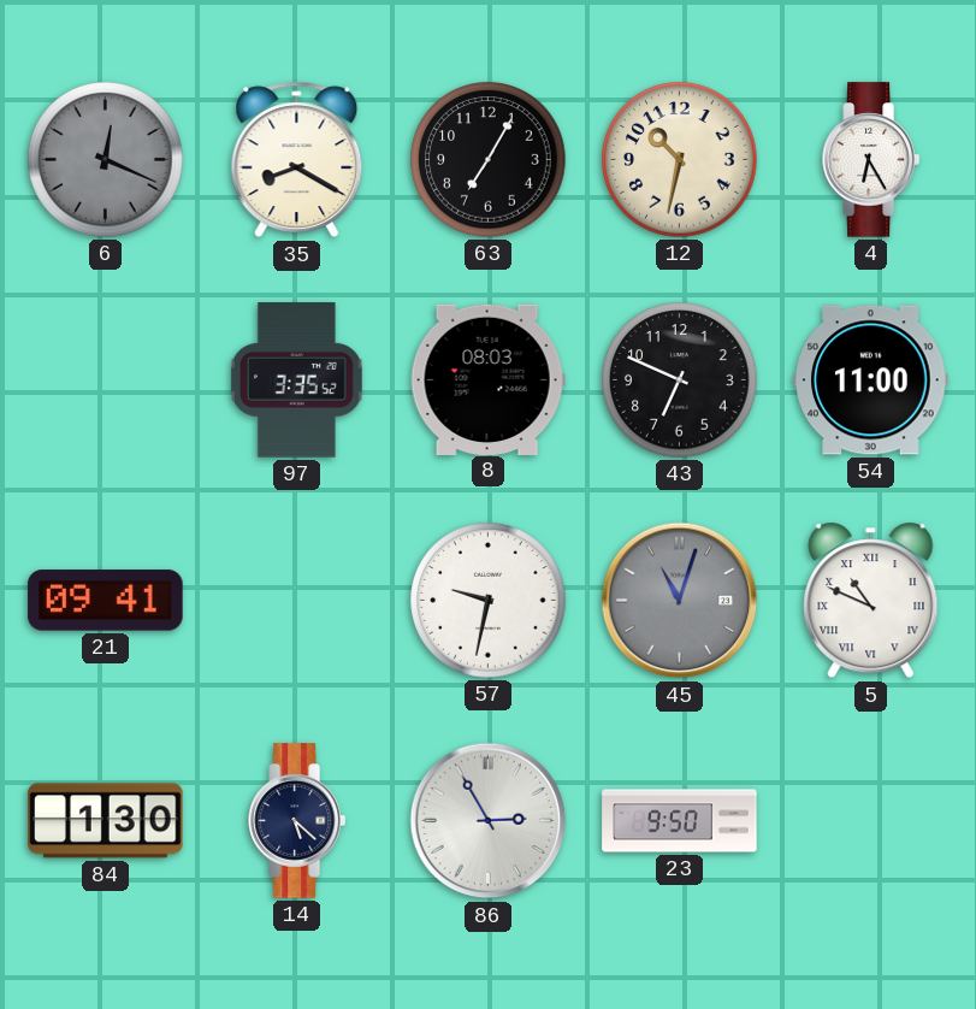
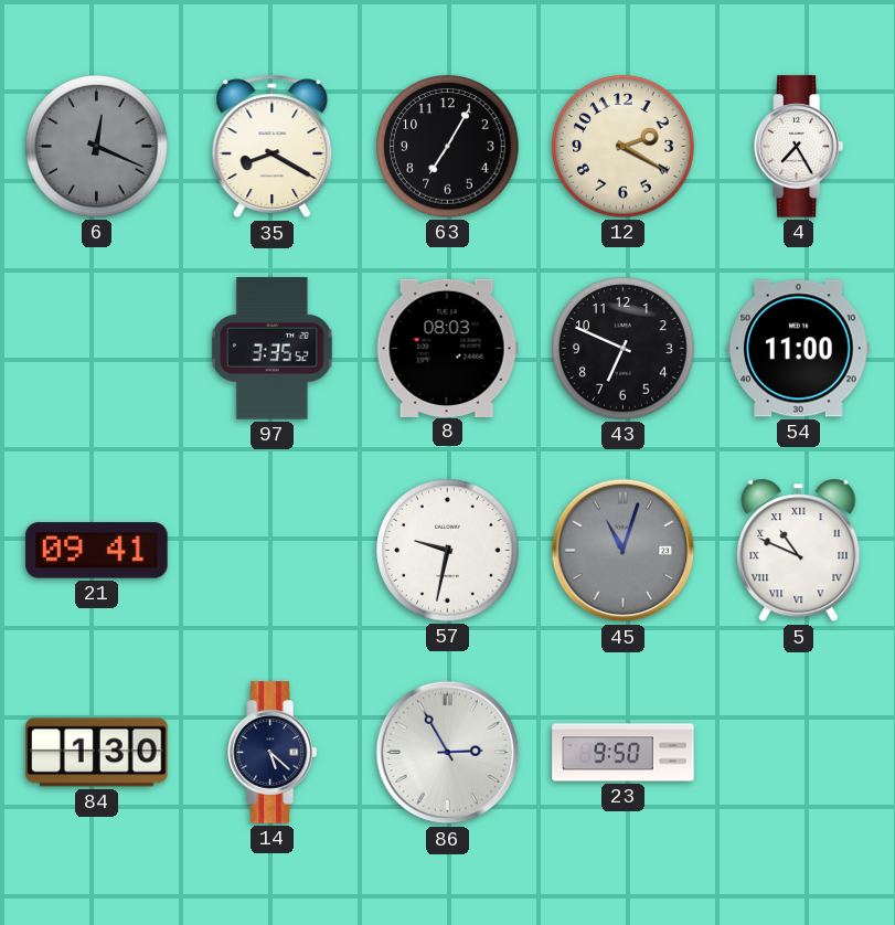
12: 10:32 -> 2:20 (624, 147)
4: 6:25 -> 7:25 (798, 147)
